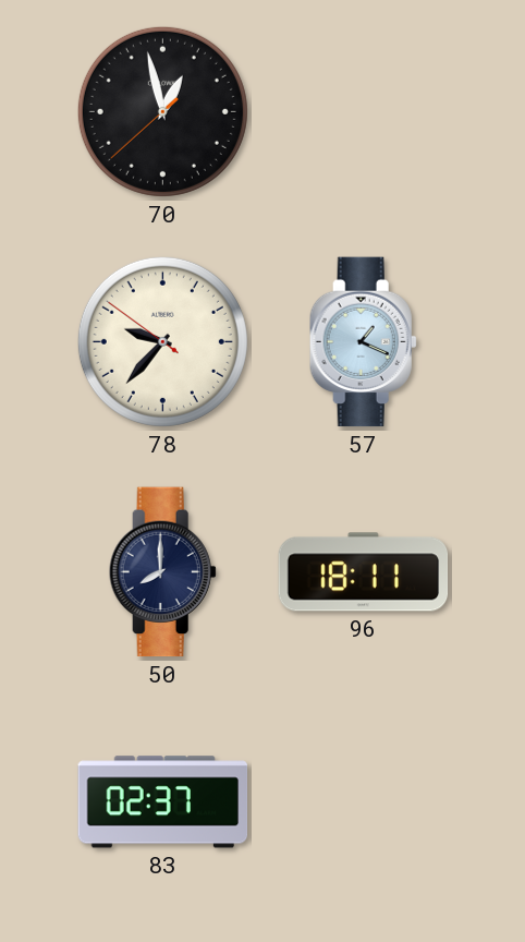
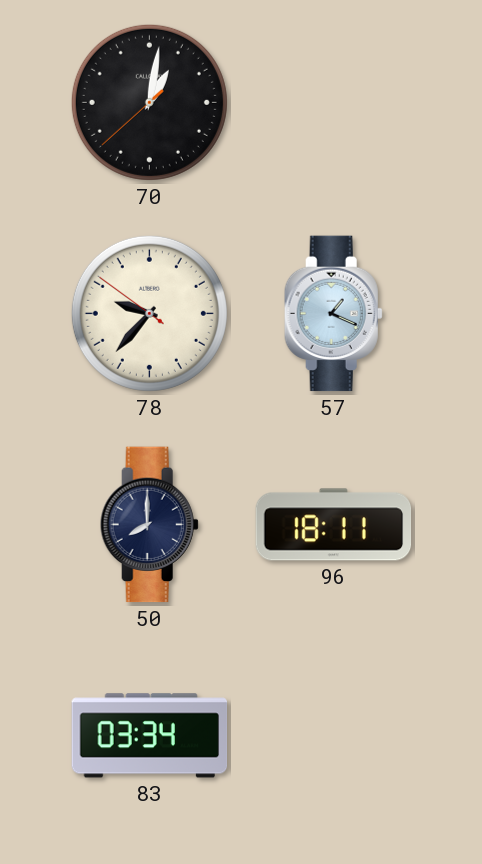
70: 12:57 -> 1:01 (149, 102)
83: 02:37 -> 03:34 (150, 736)
